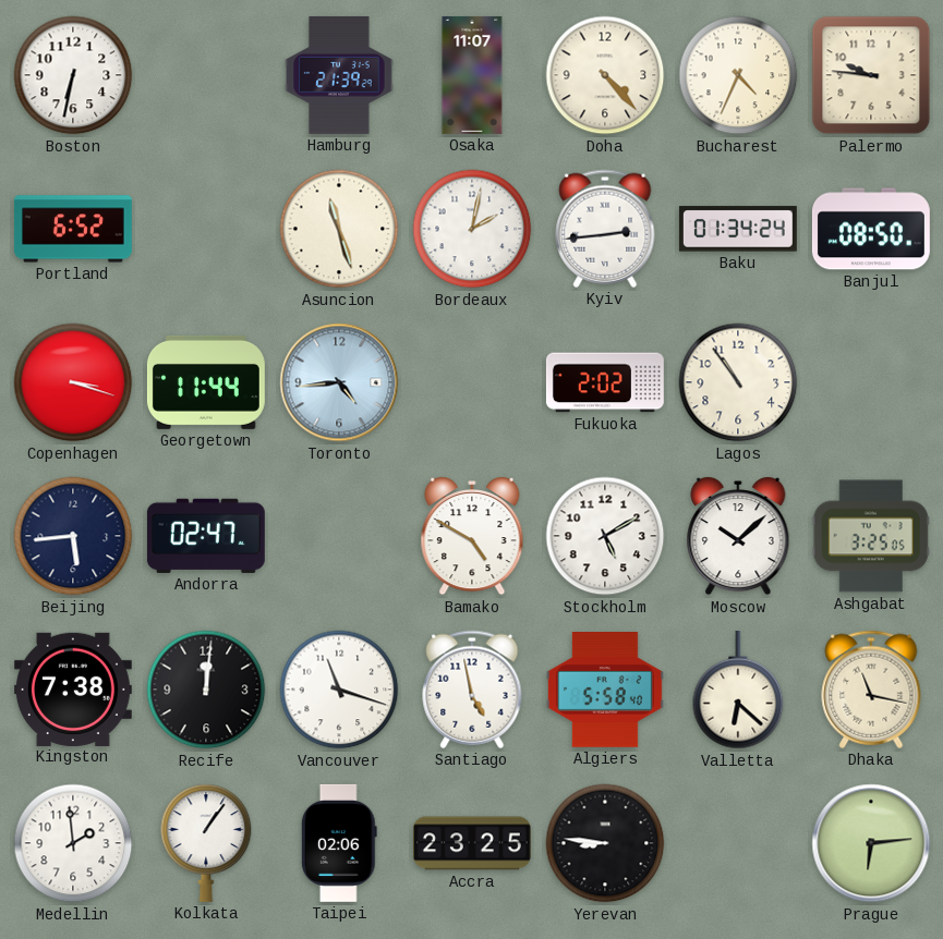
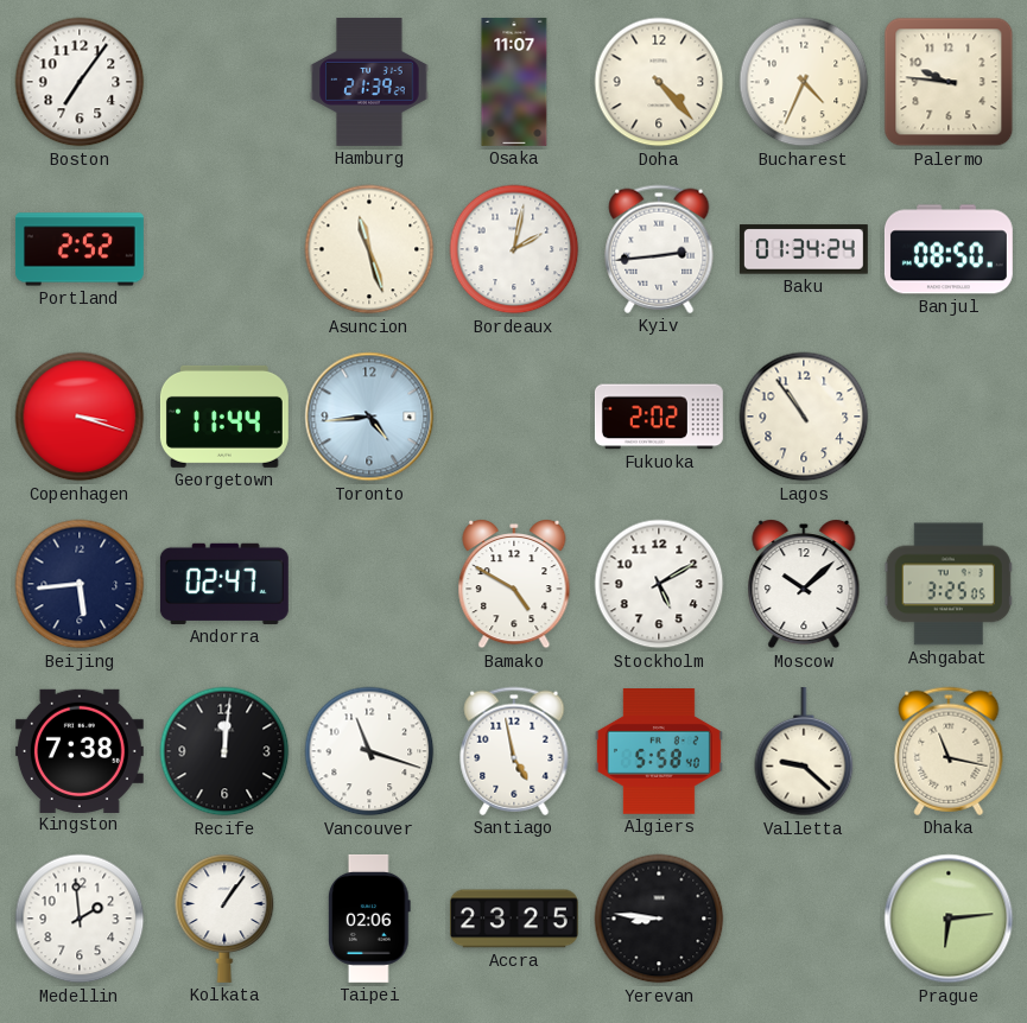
Boston: 6:32 -> 7:06 (80, 82)
Portland: 6:52 -> 2:52 (80, 249)
Valletta: 6:22 -> 9:22 (804, 751)
